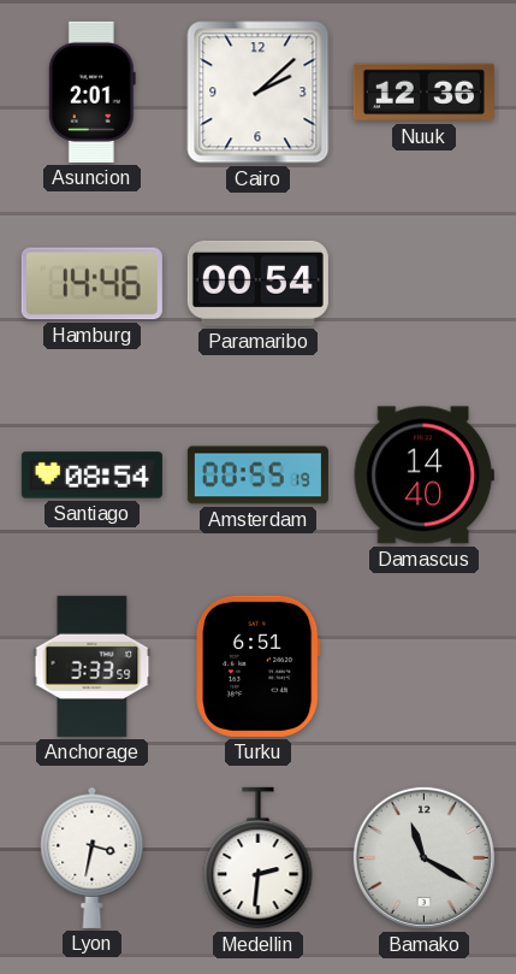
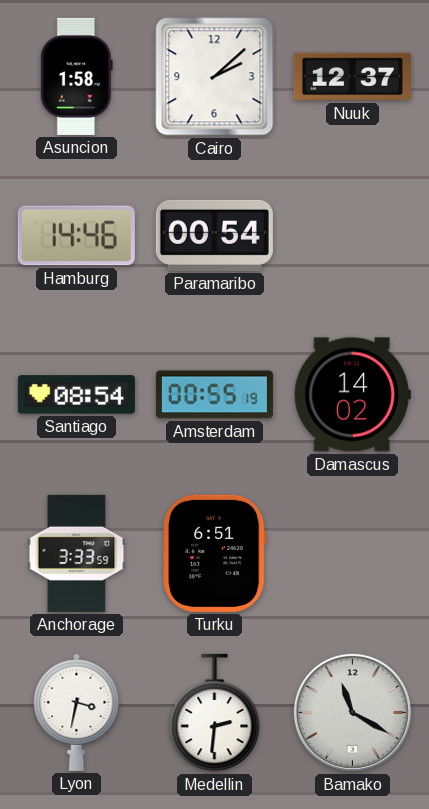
Asuncion: 2:01 -> 1:58 (76, 76)
Nuuk: 12:36 -> 12:37 (352, 77)
Damascus: 14:40 -> 14:02 (352, 395)
